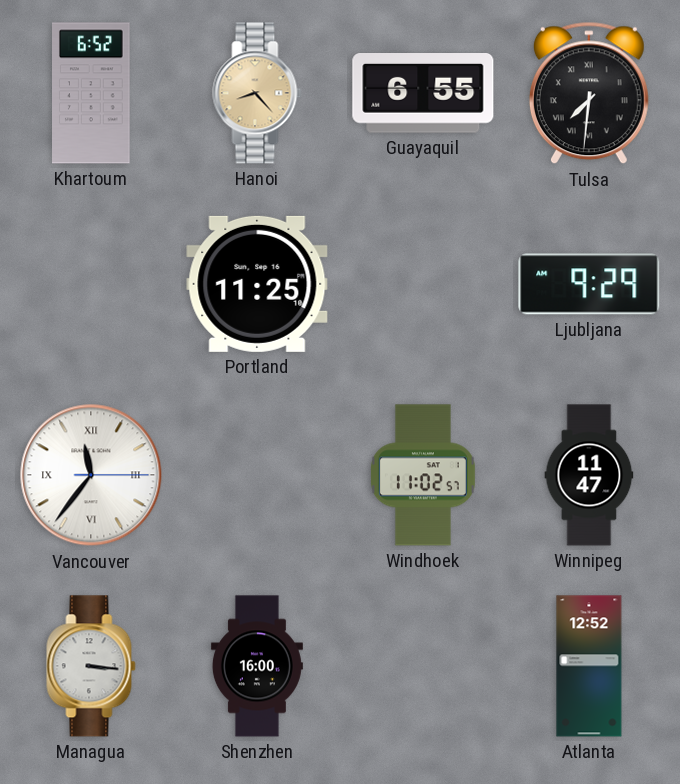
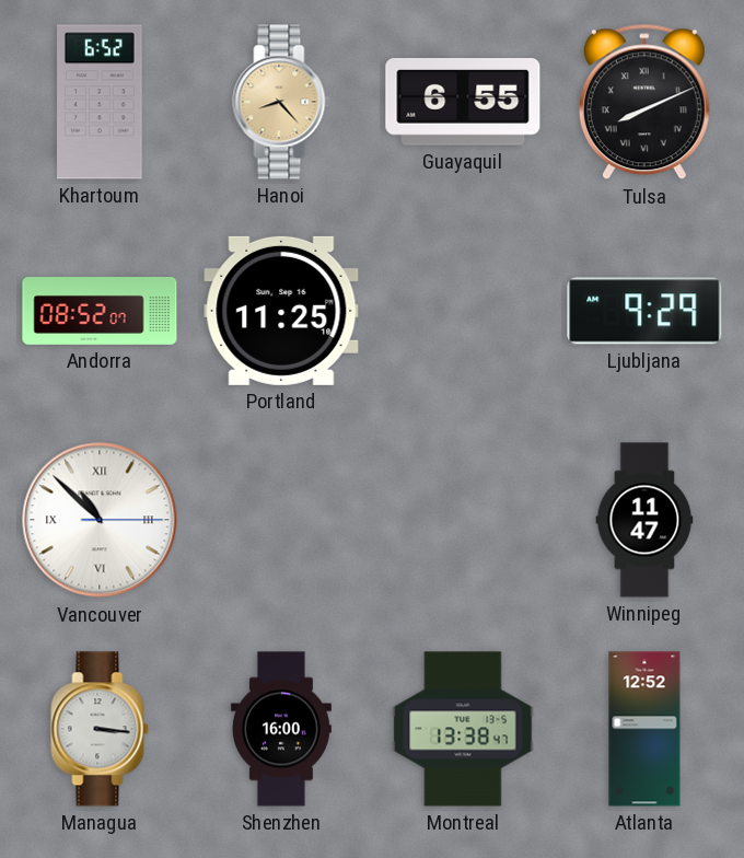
Tulsa: 7:31 -> 8:11 (644, 102)
Andorra: none -> 08:52 (100, 312)
Vancouver: 11:36 -> 10:52 (100, 520)
Windhoek: 11:02 -> none (423, 475)
Montreal: none -> 13:38 (463, 729)
